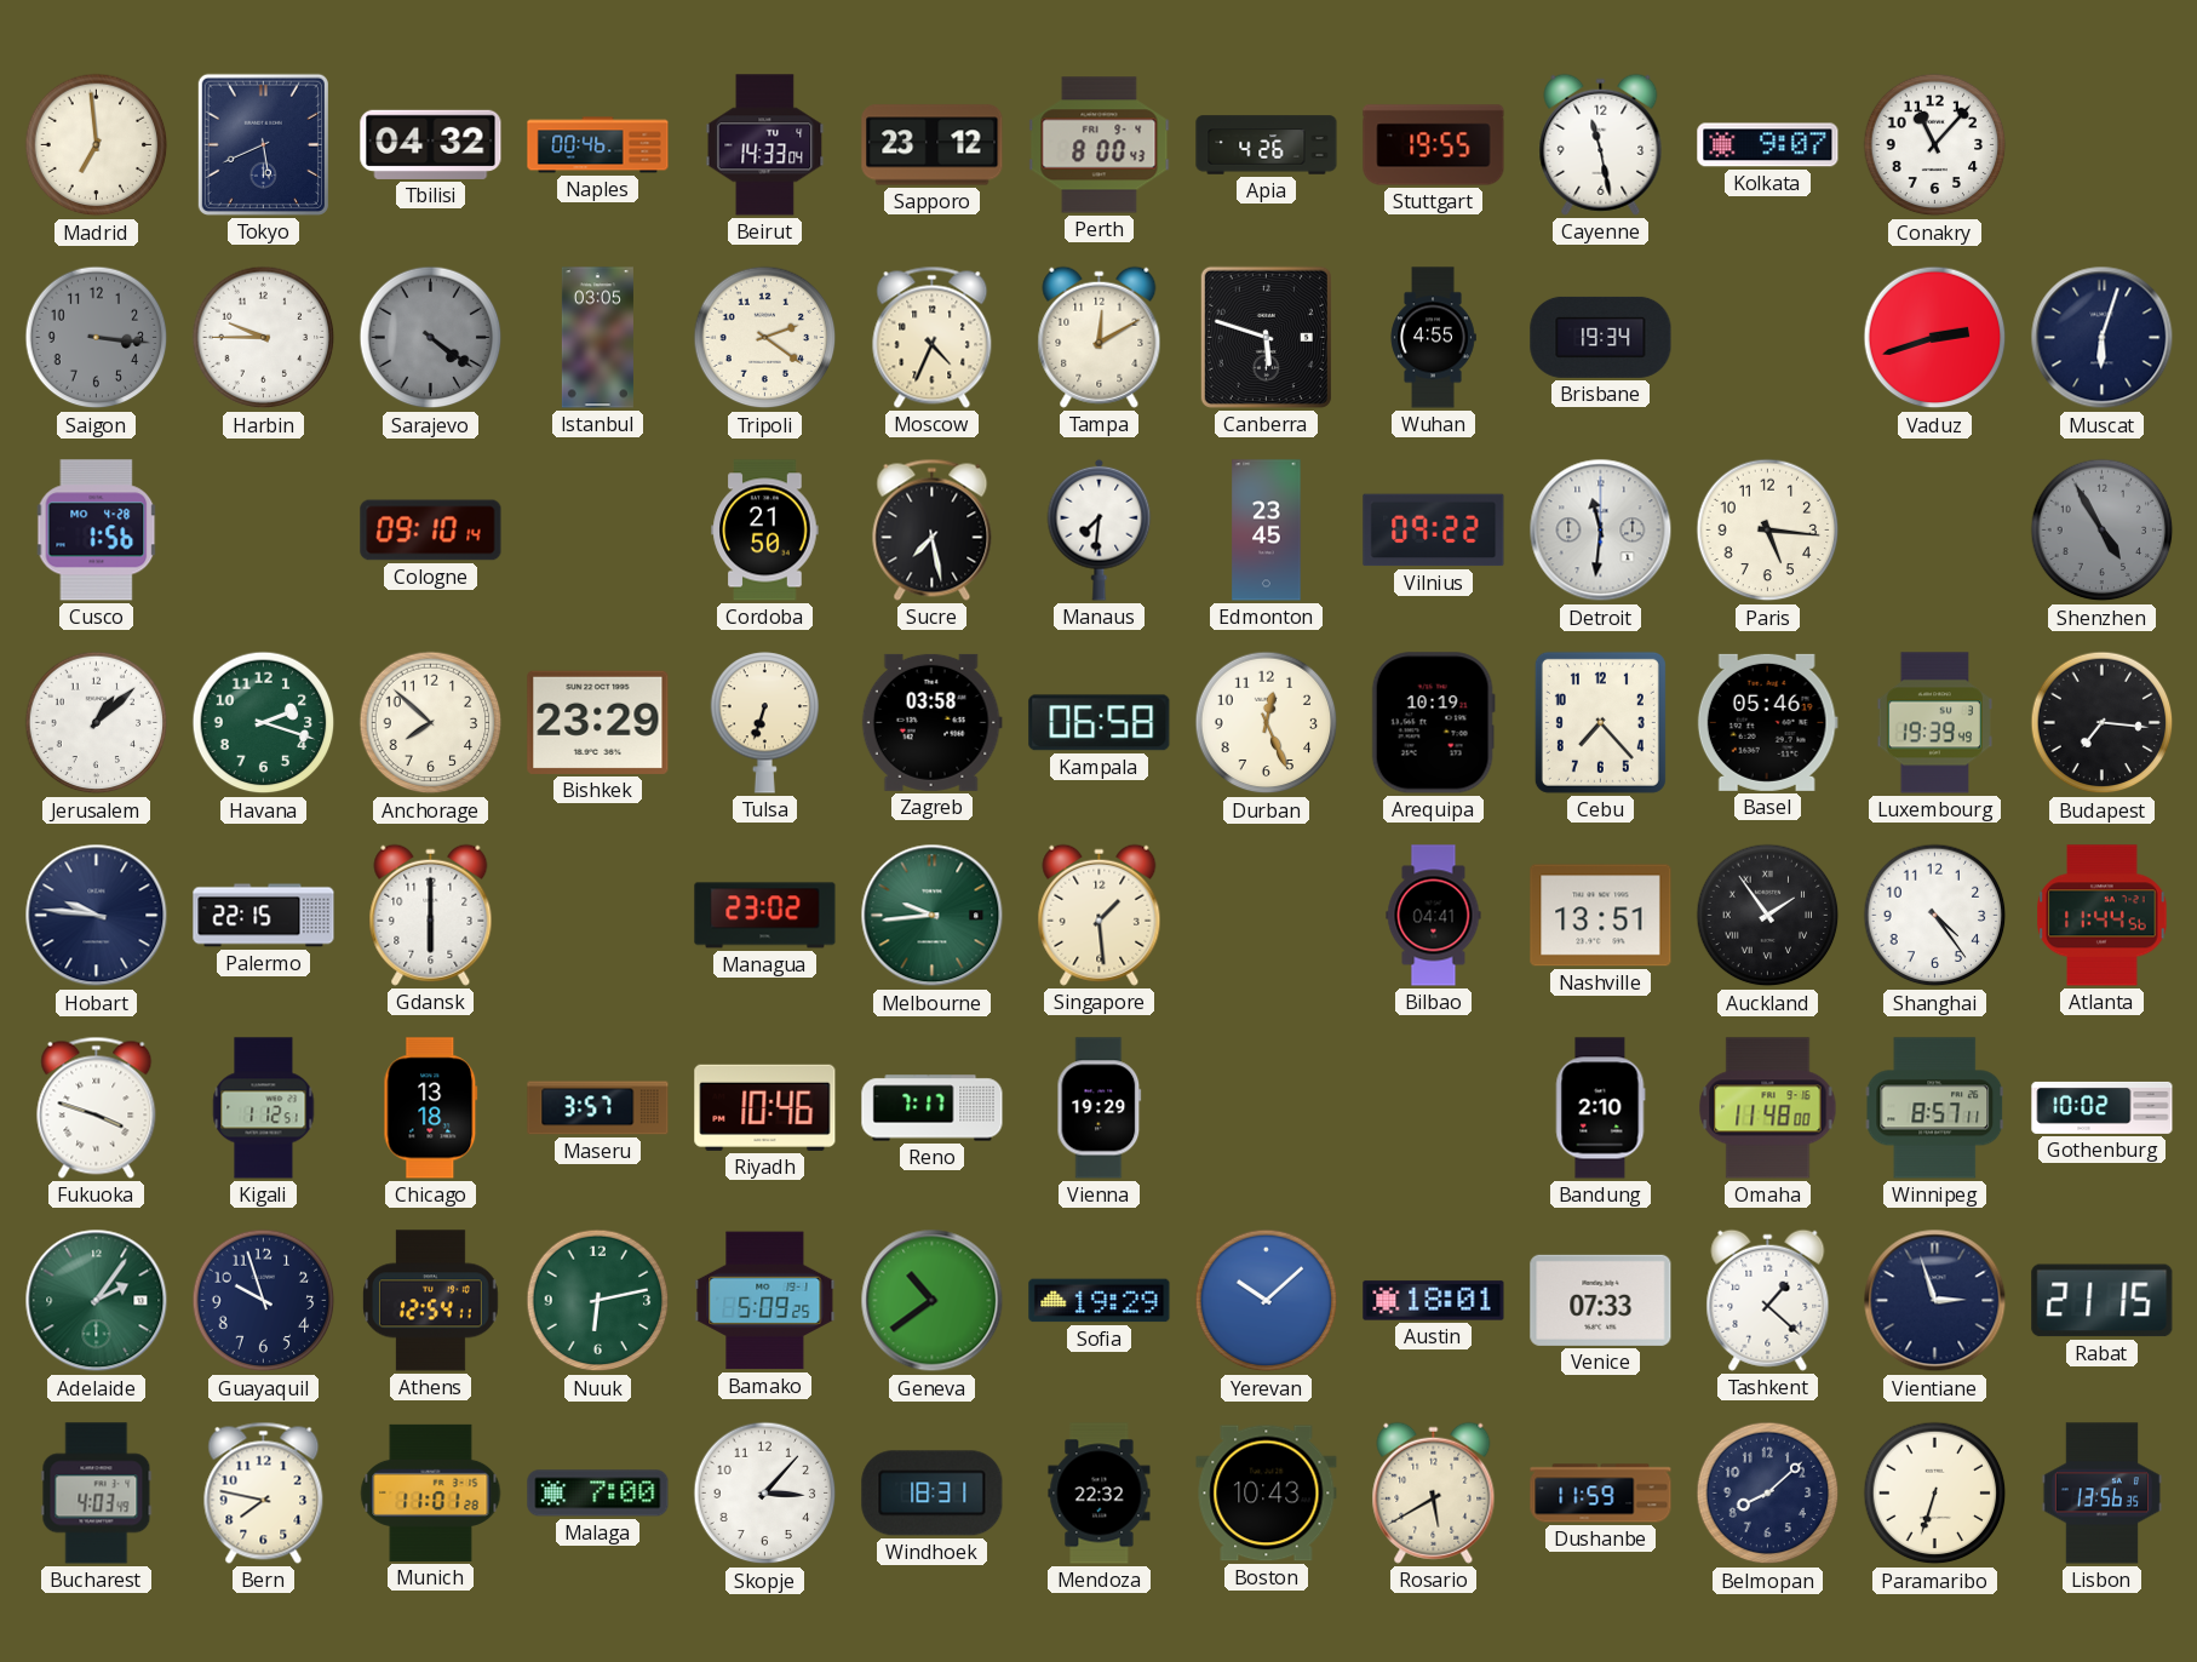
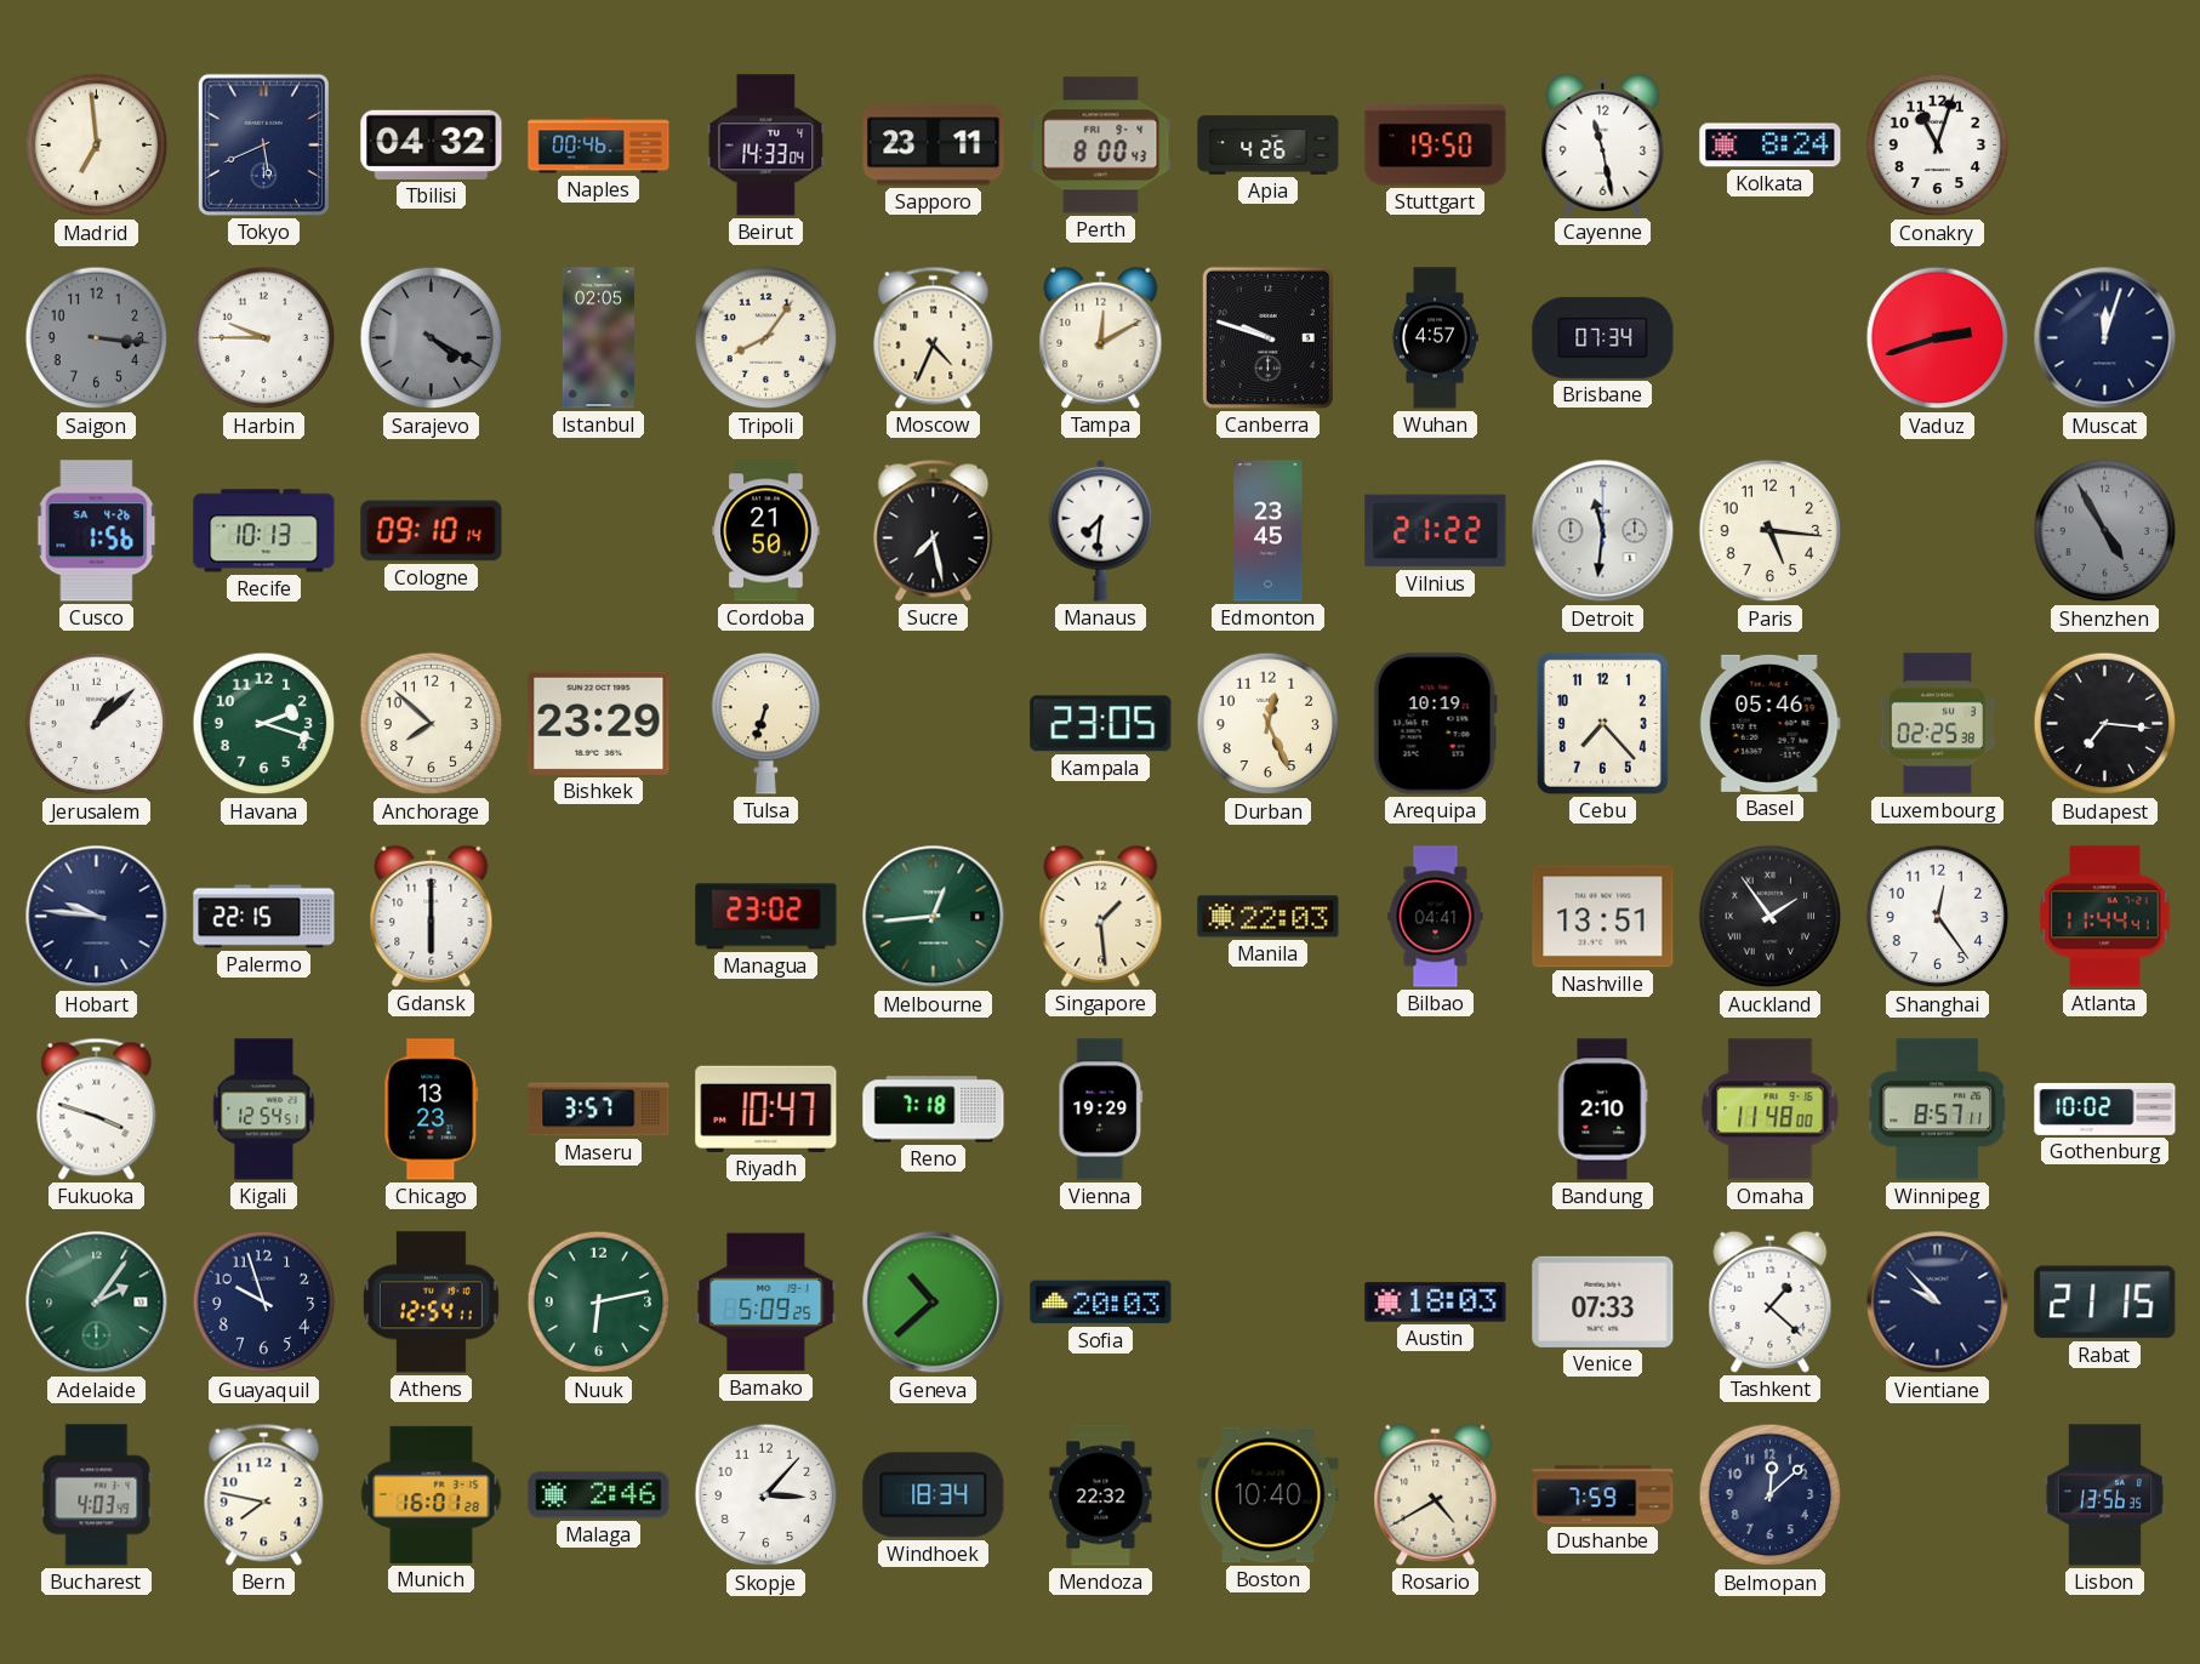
Sapporo: 23:12 -> 23:11 (934, 146)
Stuttgart: 19:55 -> 19:50 (1436, 146)
Kolkata: 9:07 -> 8:24 (1771, 146)
Conakry: 11:07 -> 11:03 (1938, 146)
Sarajevo: 4:21 -> 4:20 (432, 338)
Istanbul: 03:05 -> 02:05 (598, 338)
Tripoli: 2:21 -> 8:06 (766, 338)
Canberra: 5:48 -> 9:48 (1267, 337)
Wuhan: 4:55 -> 4:57 (1435, 338)
Brisbane: 19:34 -> 07:34 (1603, 337)
Muscat: 6:03 -> 12:03 (2105, 338)
Cusco date: MO 4-28 -> SA 4-26 (97, 531)
Recife: none -> 10:13 (264, 531)
Vilnius: 09:22 -> 21:22 (1436, 531)
Zagreb: 03:58 -> none (931, 722)
Kampala: 06:58 -> 23:05 (1101, 724)
Luxembourg: 19:39 -> 02:25 (1937, 724)
Melbourne: 9:44 -> 12:44 (934, 917)
Manila: none -> 22:03 (1269, 917)
Shanghai: 4:24 -> 12:24 (1938, 917)
Atlanta: 11:44:56 -> 11:44:41 (2105, 917)
Kigali: 1:12 -> 12:54 (264, 1110)
Chicago: 13:18 -> 13:23 (432, 1110)
Riyadh: 10:46 -> 10:47 (766, 1109)
Reno: 7:17 -> 7:18 (934, 1110)
Geneva: 10:39 -> 10:38 (934, 1303)
Sofia: 19:29 -> 20:03 (1101, 1303)
Yerevan: 10:08 -> none (1267, 1301)
Austin: 18:01 -> 18:03 (1436, 1303)
Vientiane: 2:57 -> 9:53 (1938, 1303)
Munich: 11:01 -> 16:01 (432, 1494)
Malaga: 7:00 -> 2:46 (599, 1495)
Windhoek: 18:31 -> 18:34 (934, 1495)
Boston: 10:43 -> 10:40 (1269, 1495)
Rosario: 5:40 -> 4:40 (1436, 1494)
Dushanbe: 11:59 -> 7:59 (1603, 1495)
Belmopan: 8:08 -> 12:08 (1771, 1495)
Paramaribo: 6:33 -> none (1935, 1494)
